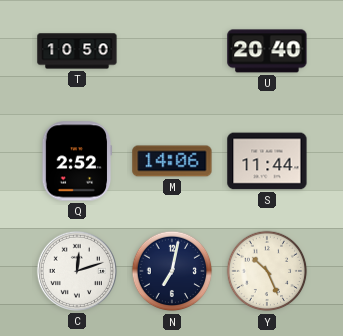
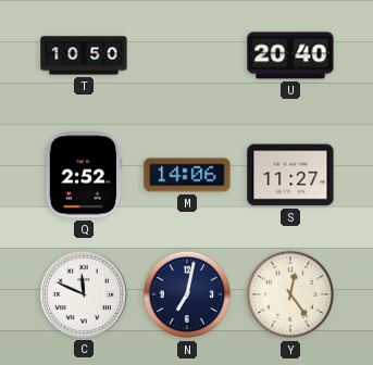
S: 11:44 -> 11:27 (290, 175)
C: 12:12 -> 11:49 (84, 294)
Y: 10:26 -> 12:24 (290, 294)
